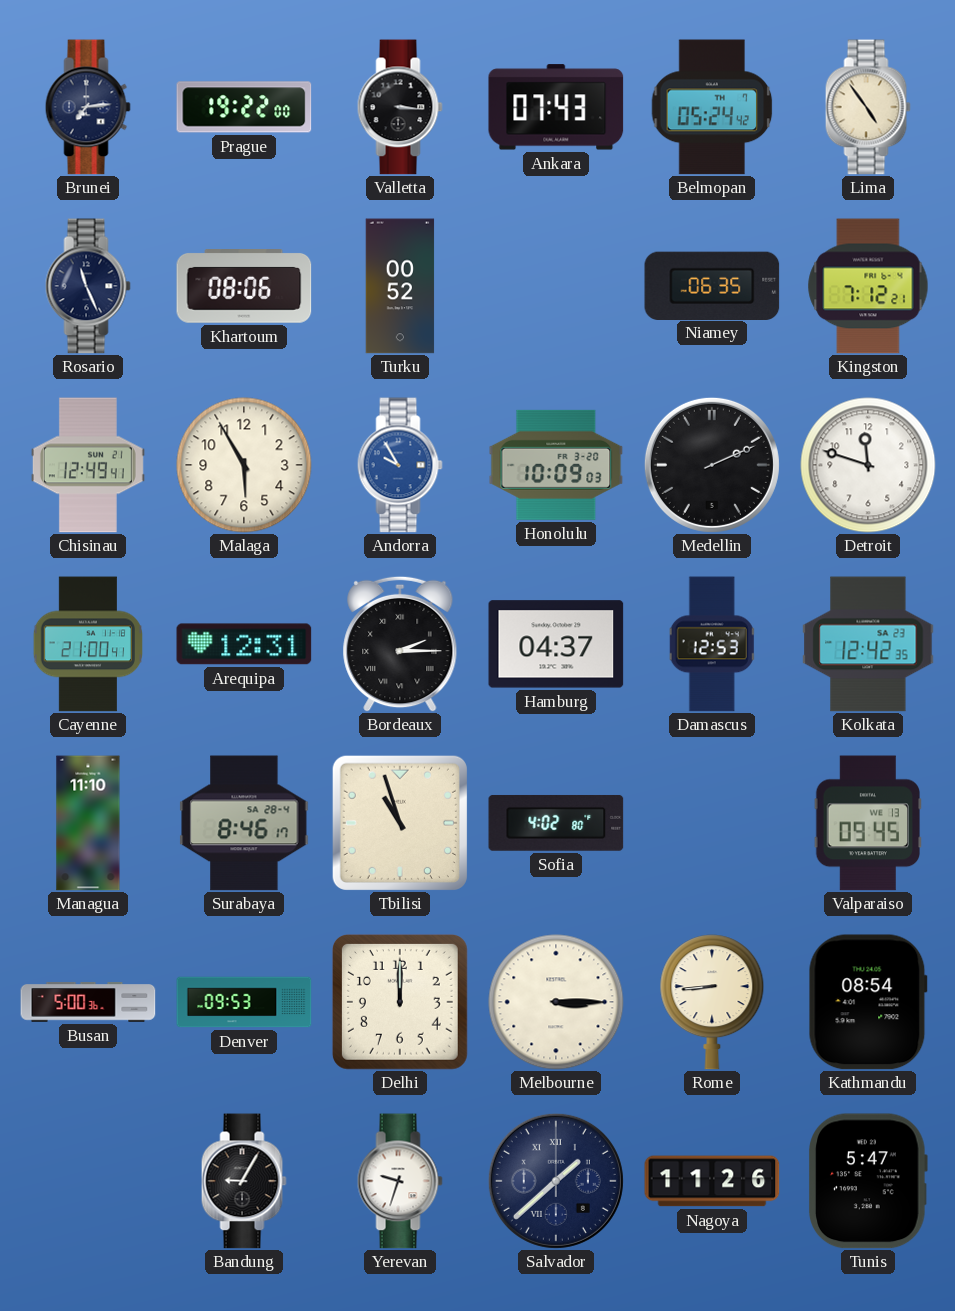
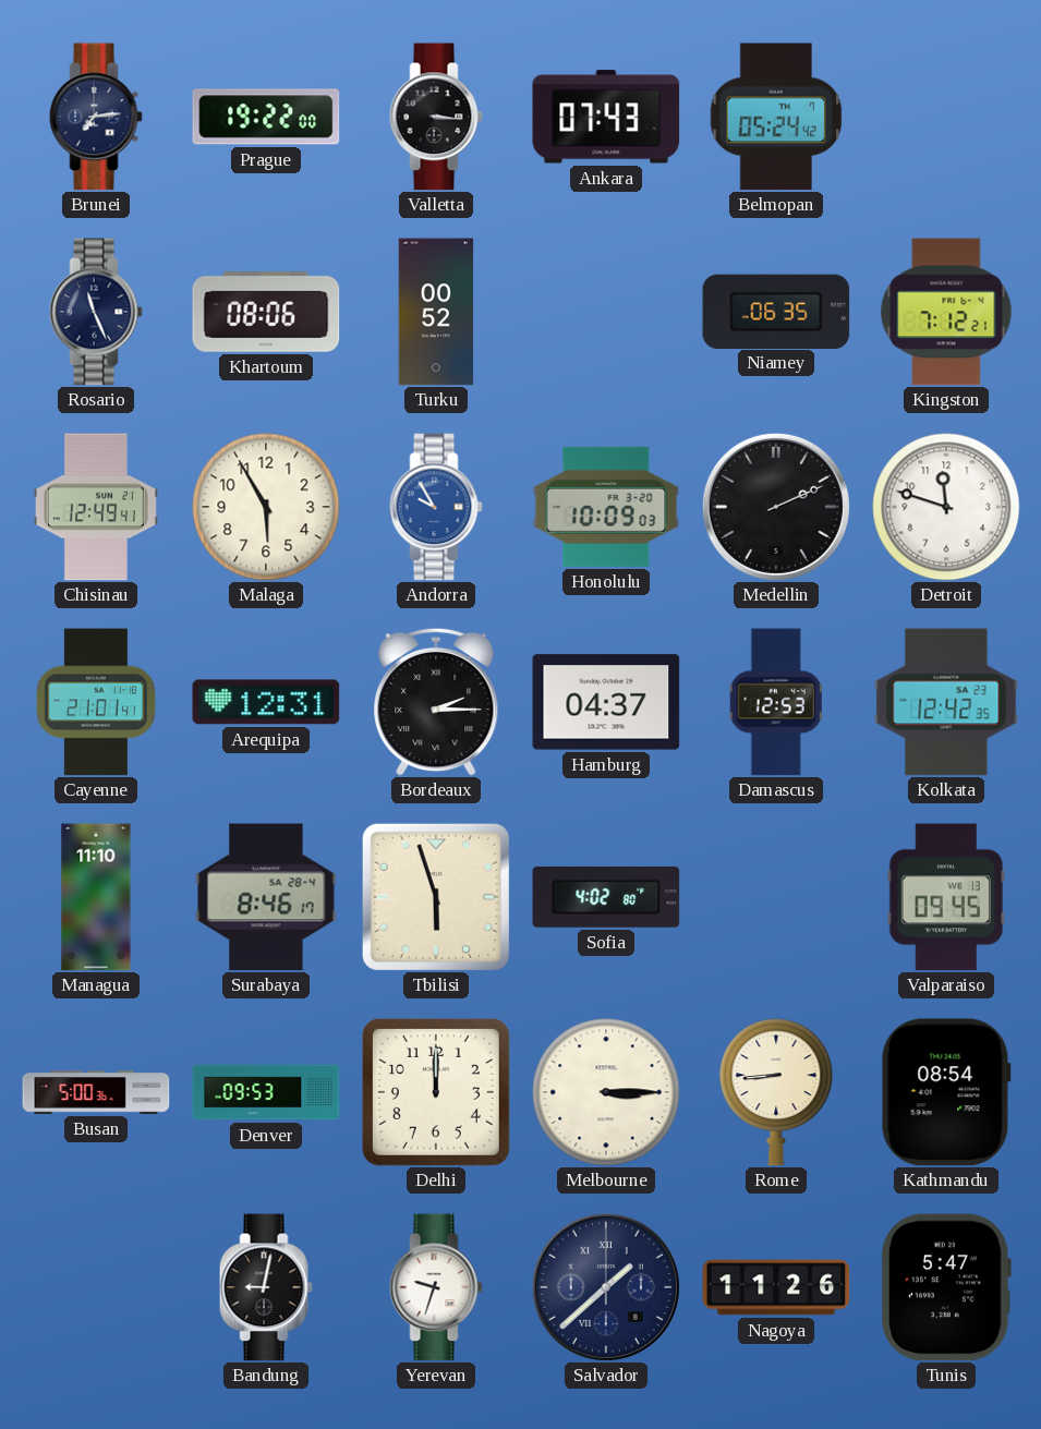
Lima: 4:54 -> none (868, 107)
Cayenne: 21:00 -> 21:01 (95, 702)
Tbilisi: 10:57 -> 5:57 (436, 897)
Bandung: 9:05 -> 9:02 (266, 1287)
